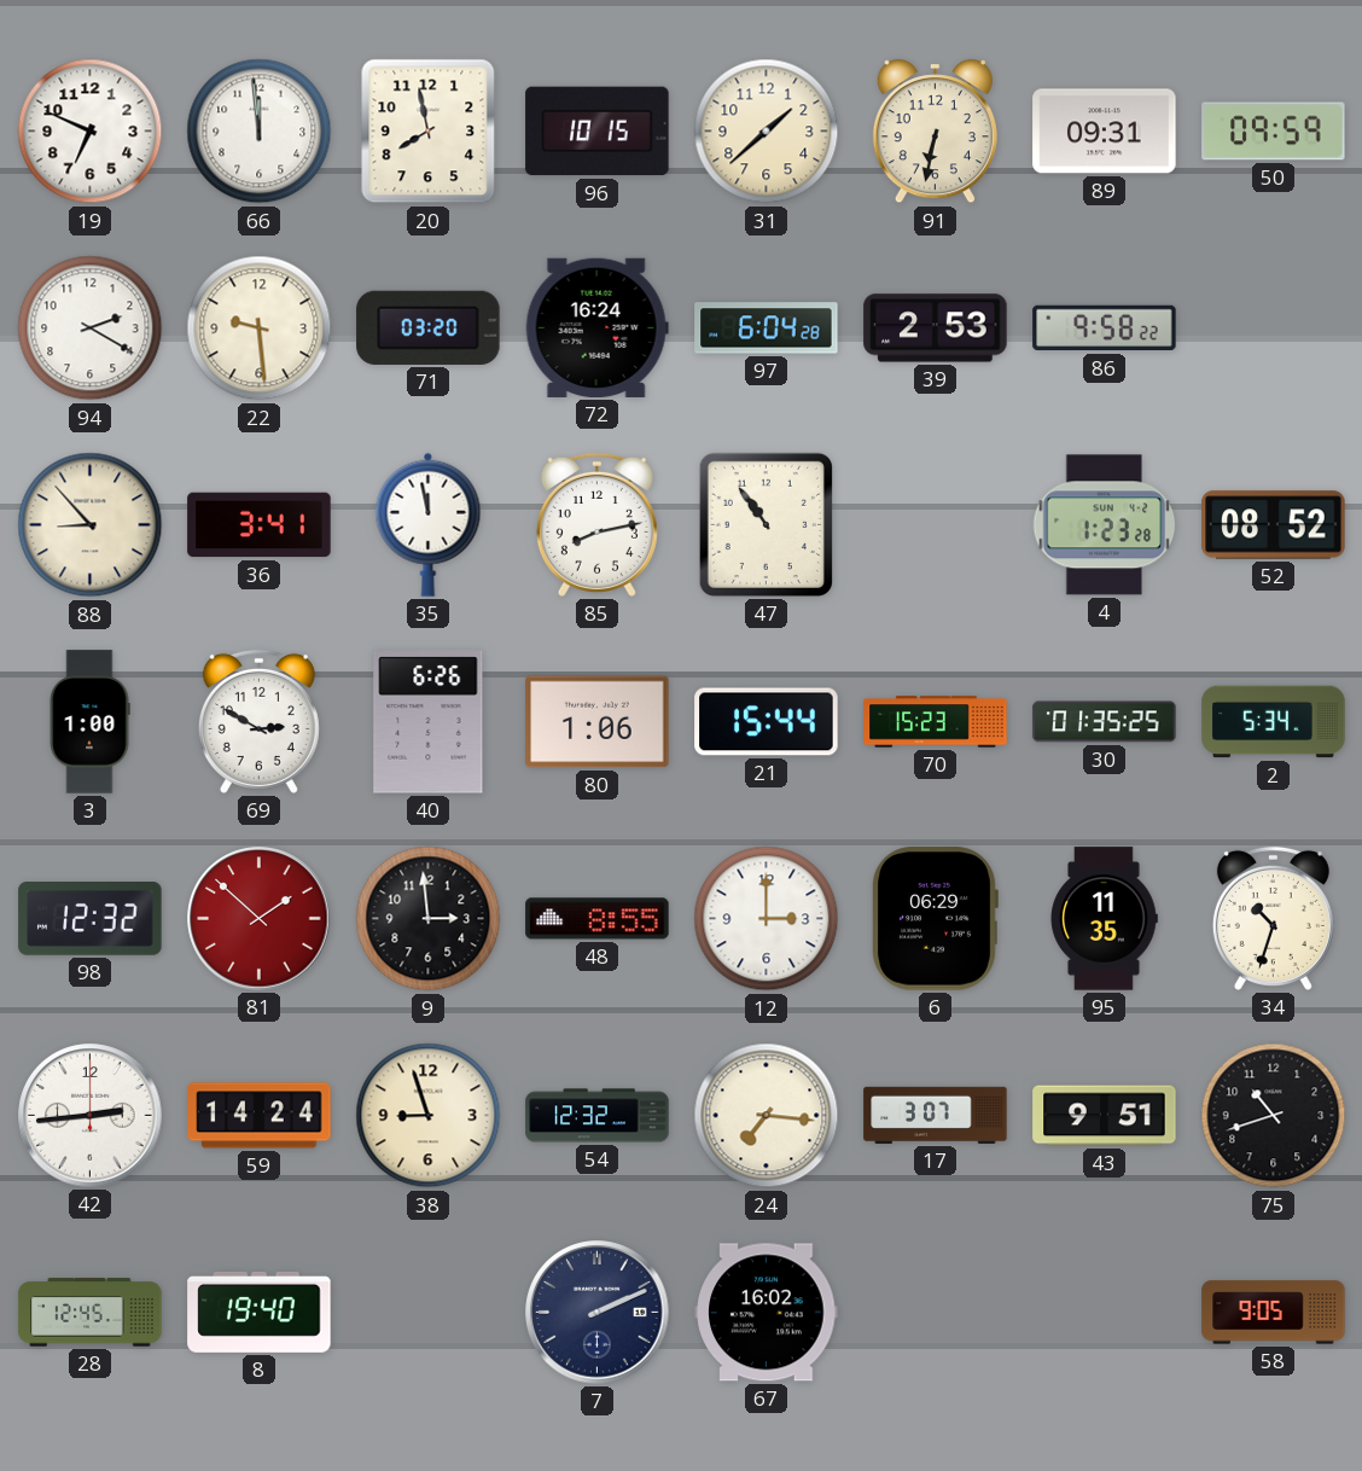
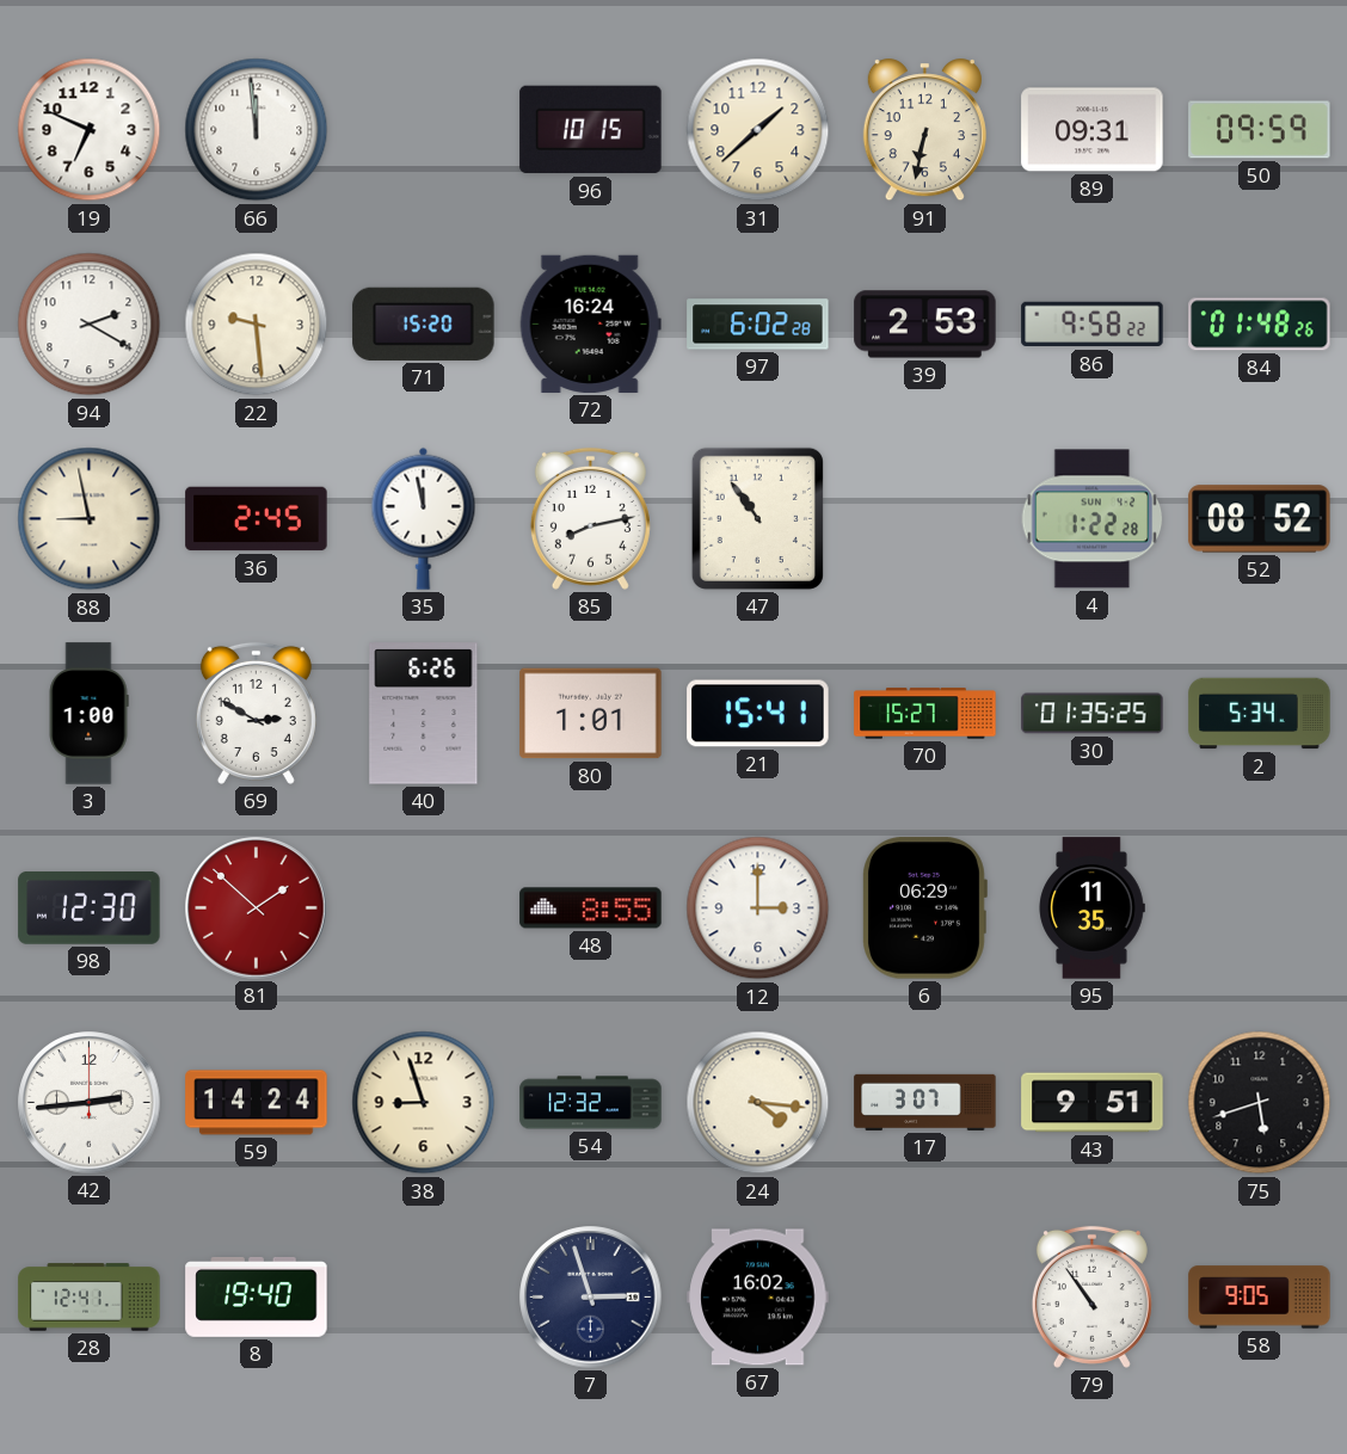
20: 7:58 -> none (429, 132)
71: 03:20 -> 15:20 (424, 324)
97: 6:04 -> 6:02 (758, 325)
84: none -> 01:48 (1260, 325)
88: 8:53 -> 8:58 (90, 519)
36: 3:41 -> 2:45 (257, 519)
4: 1:23 -> 1:22 (1093, 519)
80: 1:06 -> 1:01 (591, 714)
21: 15:44 -> 15:41 (758, 714)
70: 15:23 -> 15:27 (925, 714)
98: 12:32 -> 12:30 (90, 908)
9: 2:59 -> none (429, 919)
34: 10:33 -> none (1273, 918)
24: 7:16 -> 4:16 (758, 1103)
75: 10:42 -> 5:42 (1260, 1103)
28: 12:45 -> 12:41 (90, 1298)
7: 2:11 -> 2:57 (591, 1298)
79: none -> 10:54 (1091, 1296)
